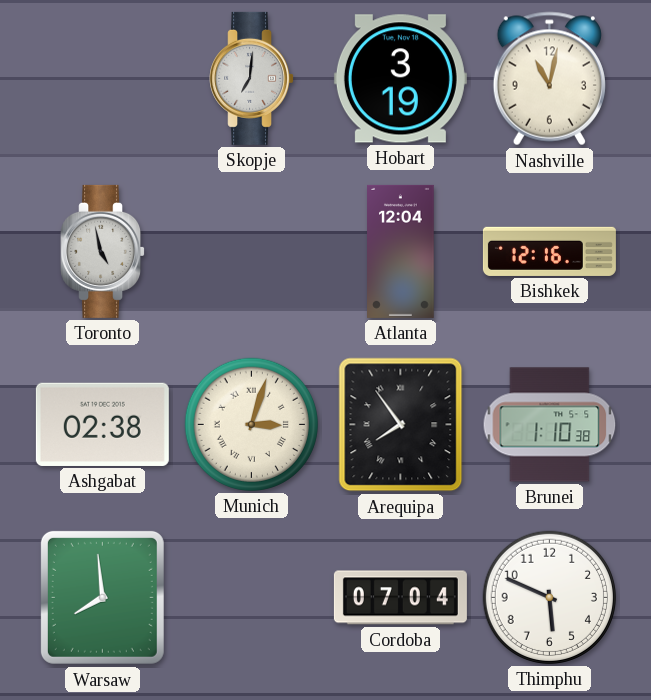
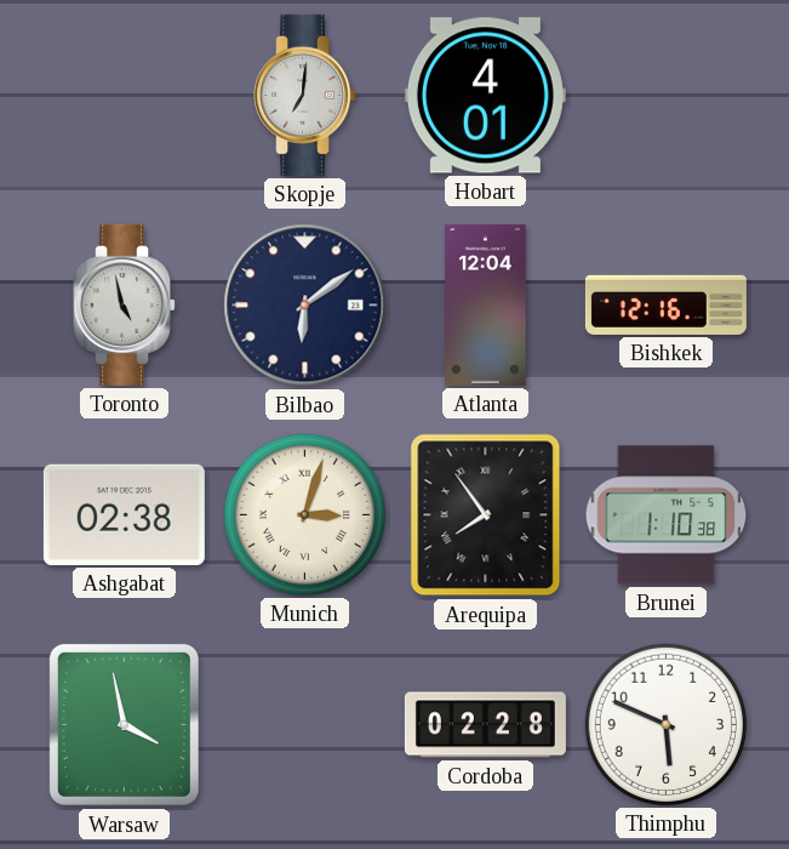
Hobart: 3:19 -> 4:01 (485, 96)
Nashville: 11:02 -> none (549, 79)
Bilbao: none -> 6:09 (305, 306)
Warsaw: 7:59 -> 3:58 (124, 724)
Cordoba: 07:04 -> 02:28 (485, 725)
